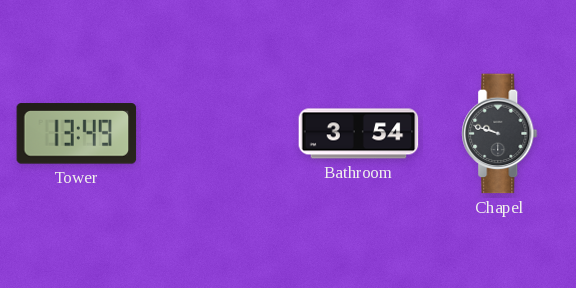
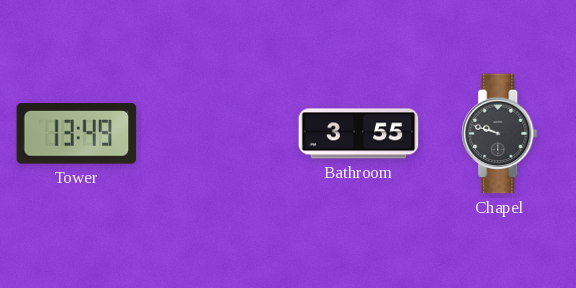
Bathroom: 3:54 -> 3:55 (359, 134)
